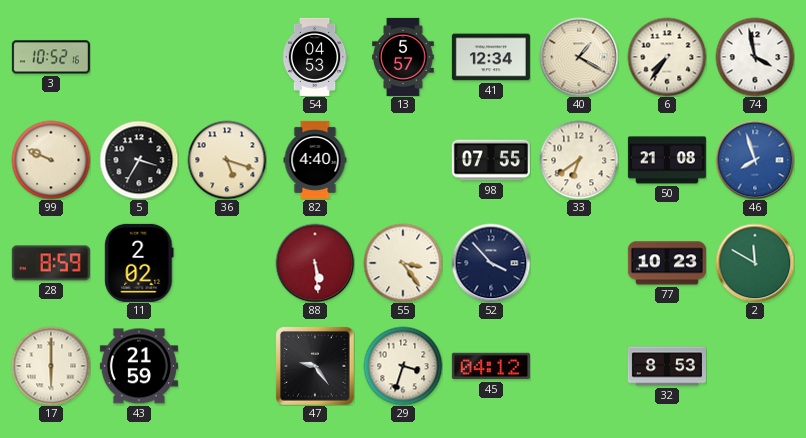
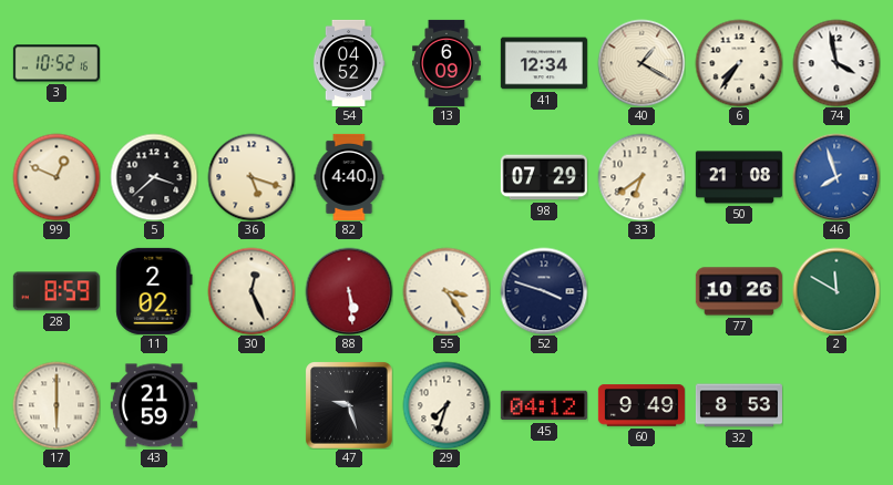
54: 04:53 -> 04:52 (349, 63)
13: 5:57 -> 6:09 (447, 63)
99: 9:49 -> 12:49 (57, 177)
5: 3:35 -> 3:38 (154, 177)
98: 07:55 -> 07:29 (544, 177)
30: none -> 12:26 (252, 291)
52: 3:53 -> 3:48 (544, 291)
77: 10:23 -> 10:26 (739, 291)
47: 9:24 -> 9:27 (349, 405)
29: 3:33 -> 7:33 (447, 405)
60: none -> 9:49 (641, 405)
